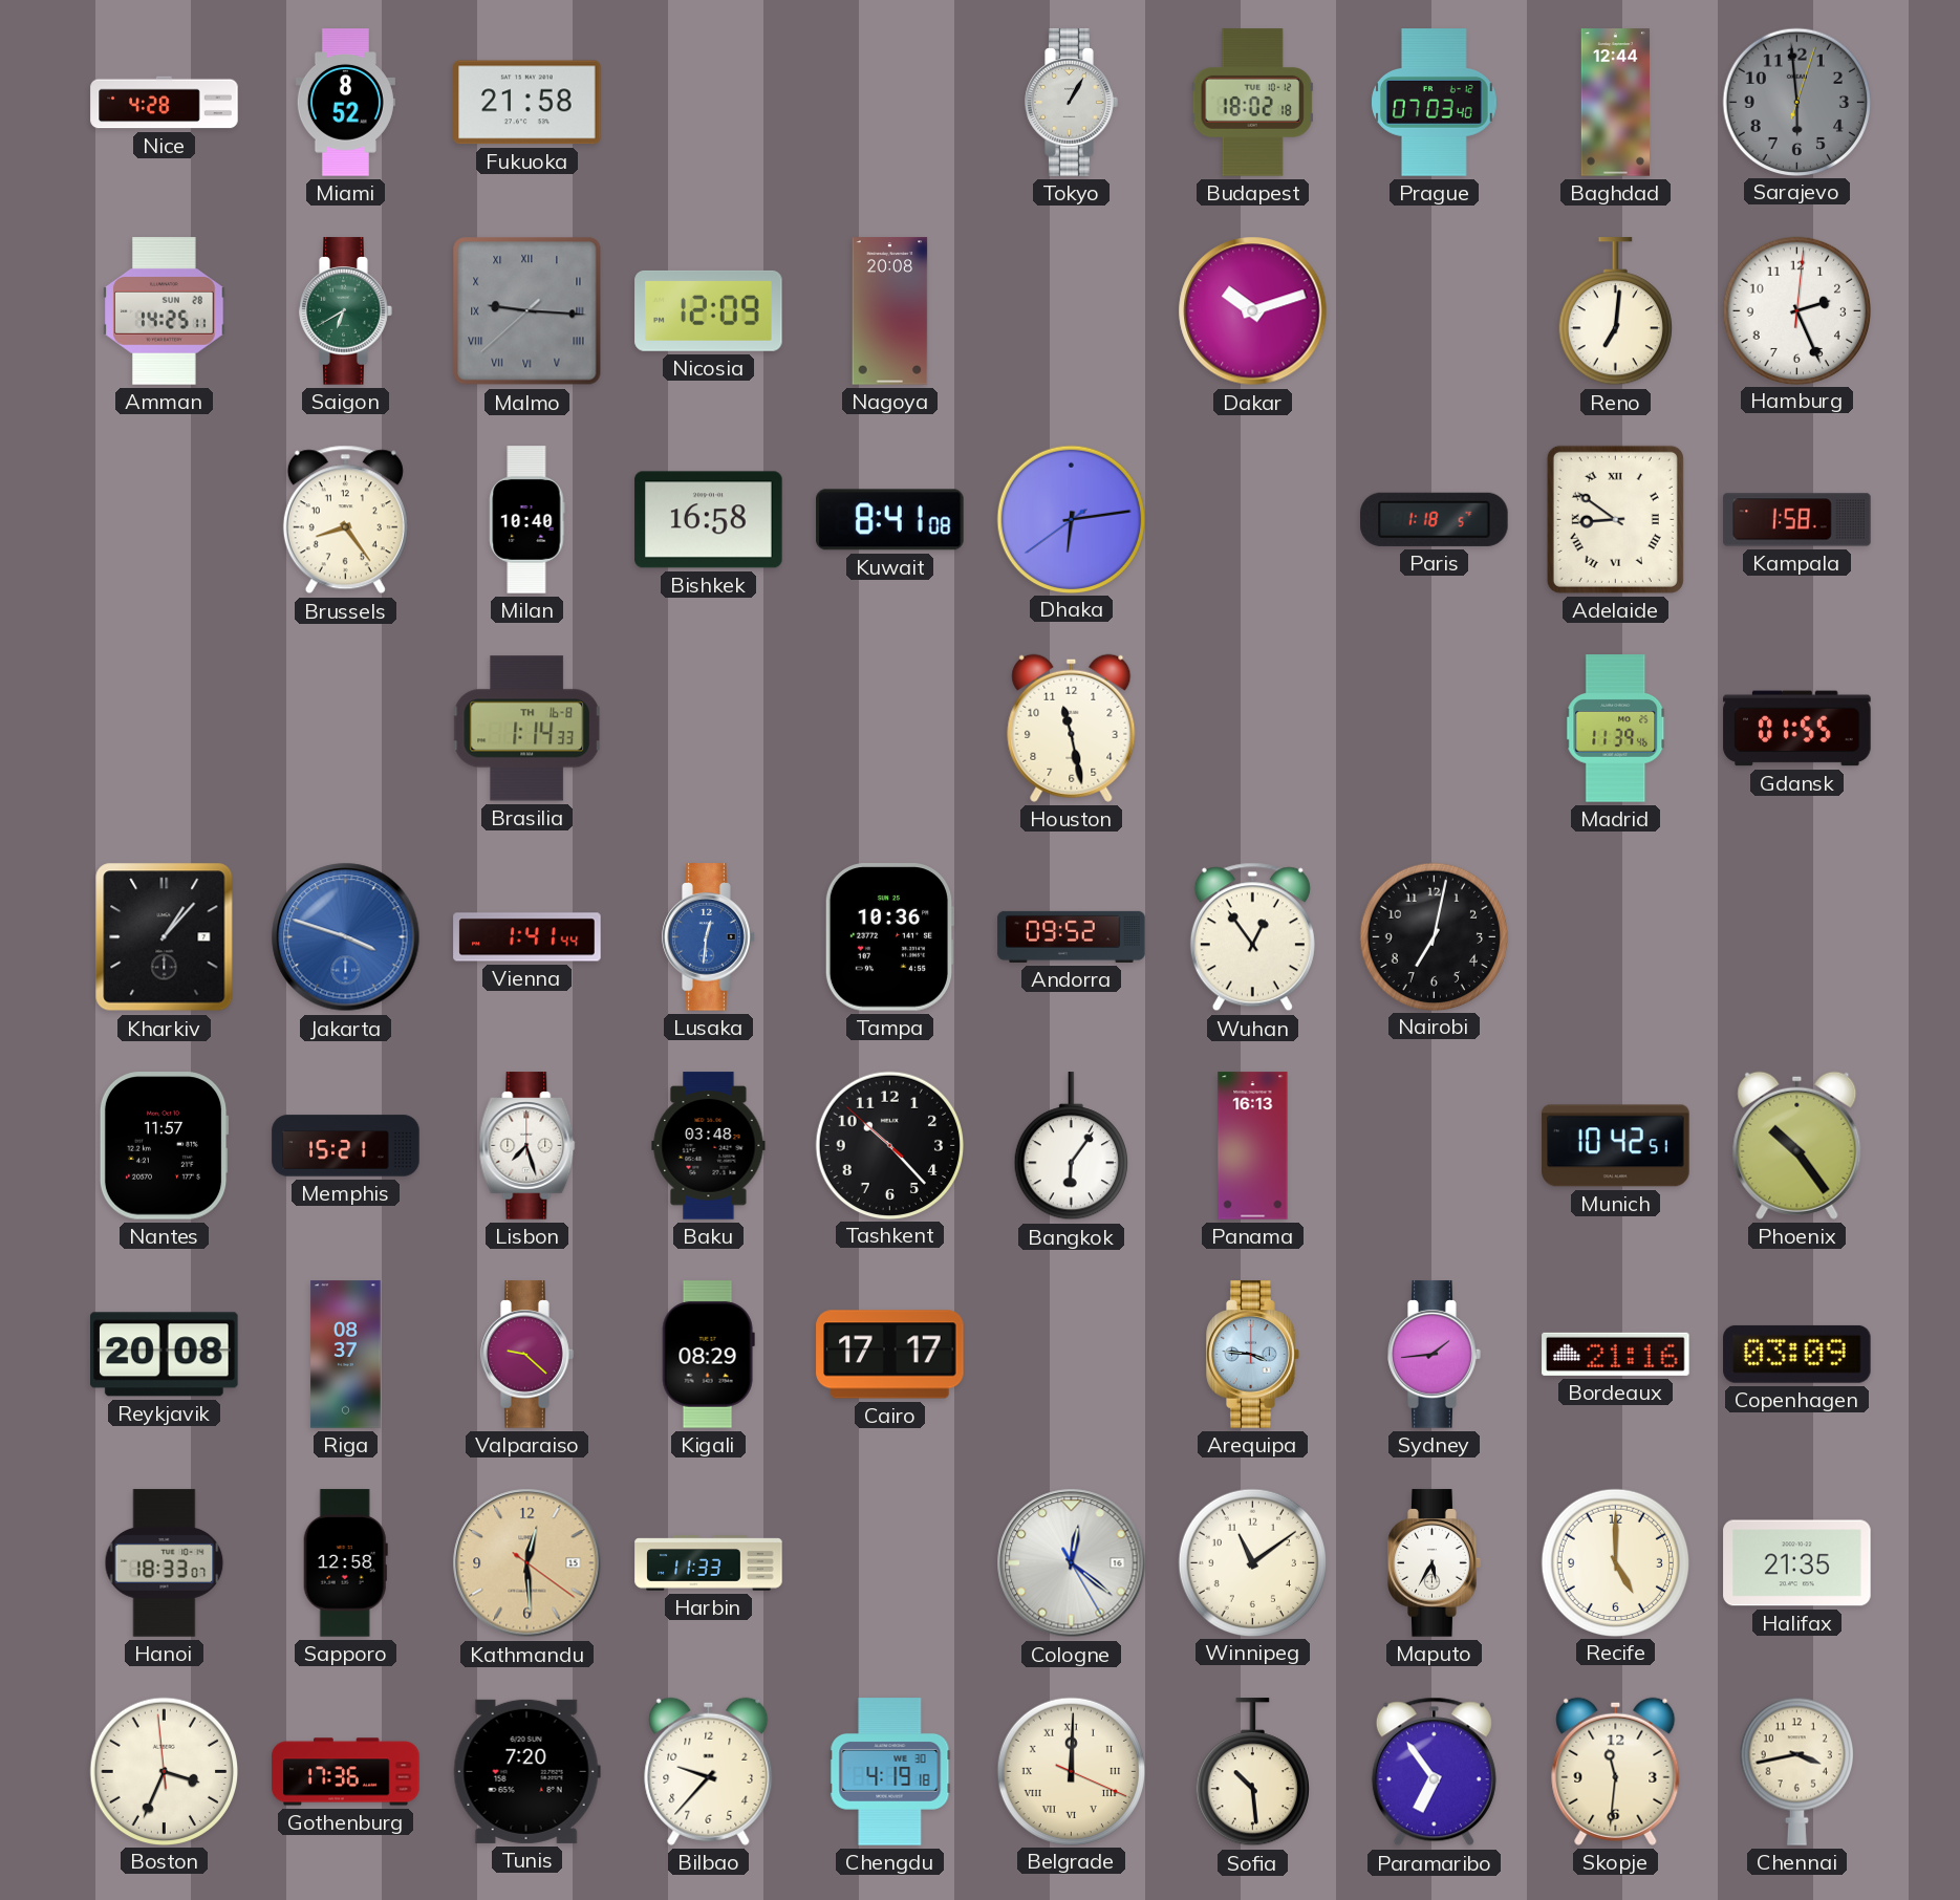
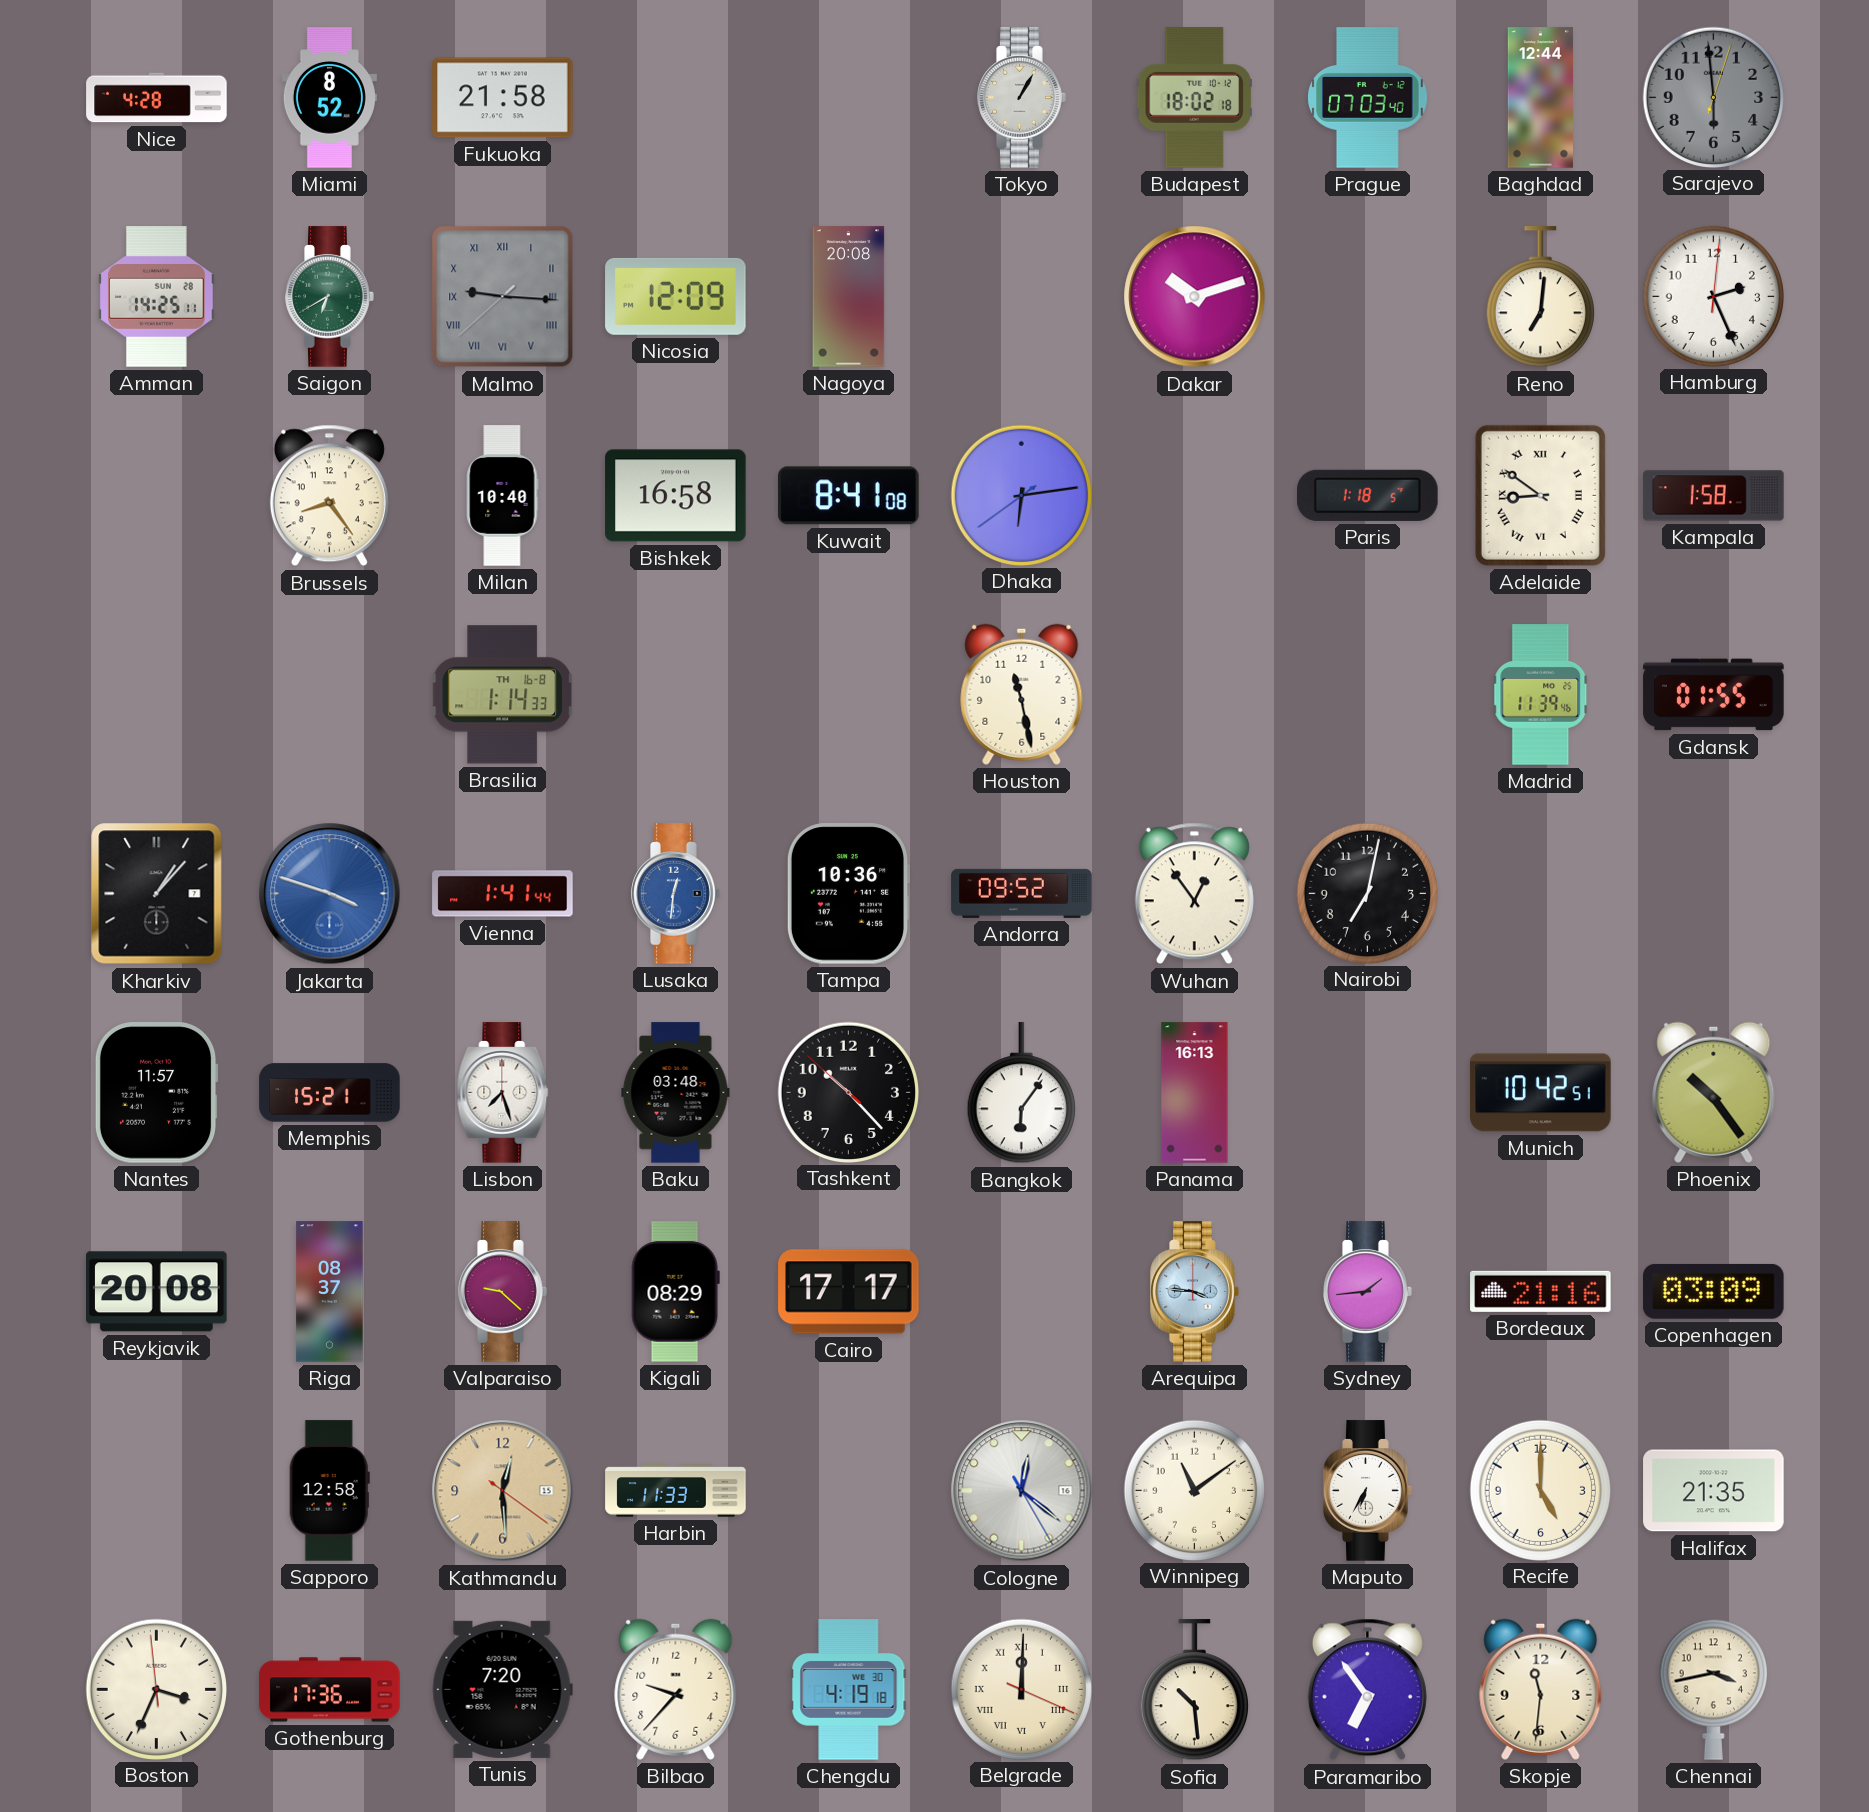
Hanoi: 18:33 -> none (165, 1563)
Maputo: 5:35 -> 6:35 (1368, 1491)
